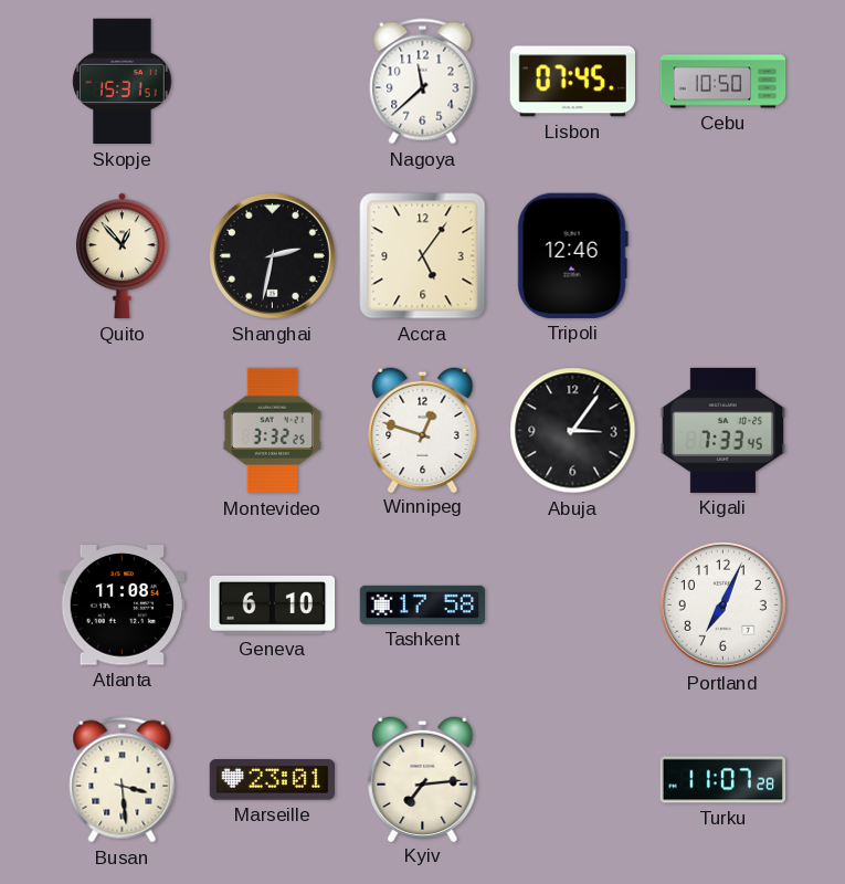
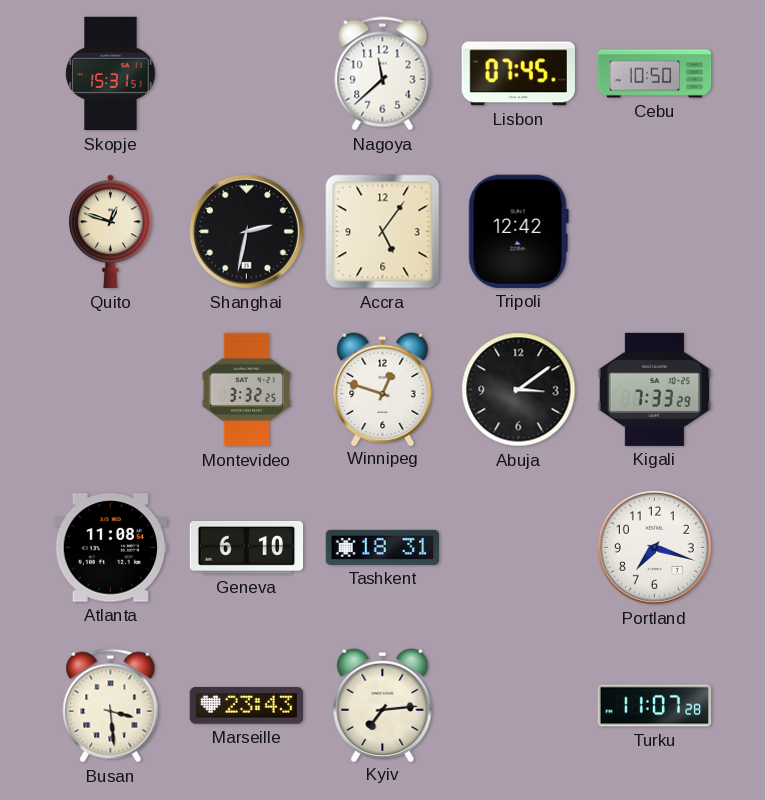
Quito: 12:53 -> 12:48 (111, 232)
Tripoli: 12:46 -> 12:42 (518, 231)
Abuja: 3:06 -> 3:09 (519, 390)
Kigali: 7:33:45 -> 7:33:29 (655, 389)
Tashkent: 17:58 -> 18:31 (383, 547)
Portland: 7:04 -> 7:18 (654, 547)
Marseille: 23:01 -> 23:43 (247, 706)
